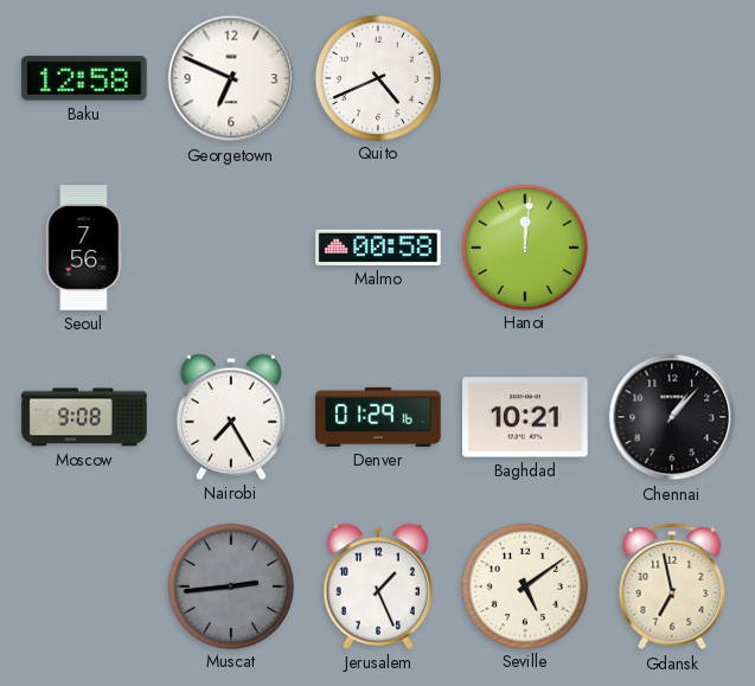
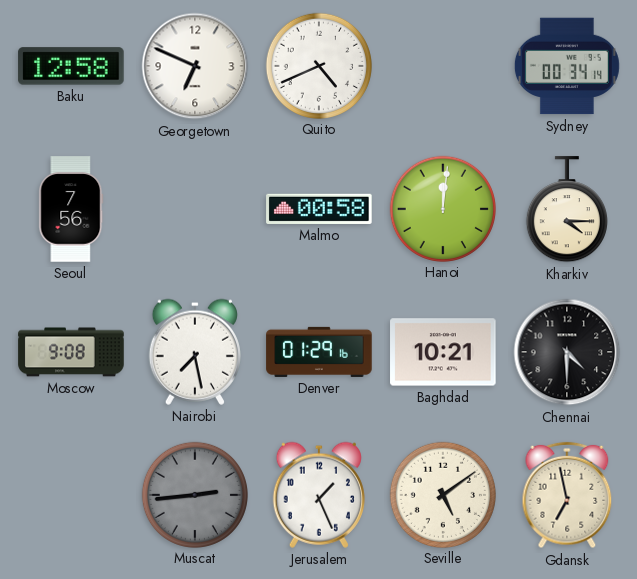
Sydney: none -> 00:34 (567, 66)
Kharkiv: none -> 4:15 (567, 210)
Nairobi: 7:25 -> 7:28 (195, 352)
Chennai: 1:07 -> 4:30 (567, 352)
